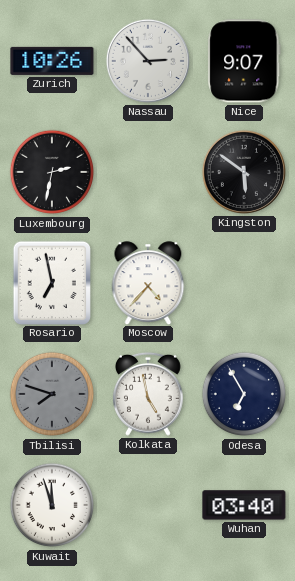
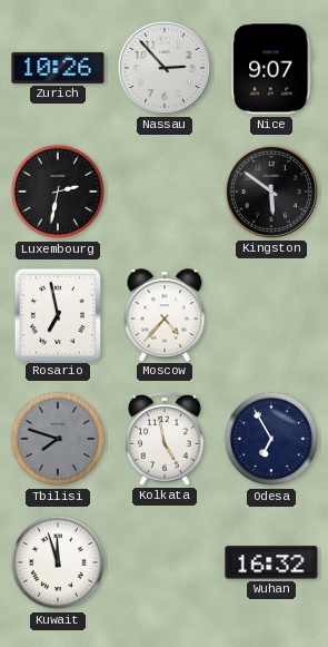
Wuhan: 03:40 -> 16:32 (271, 562)
